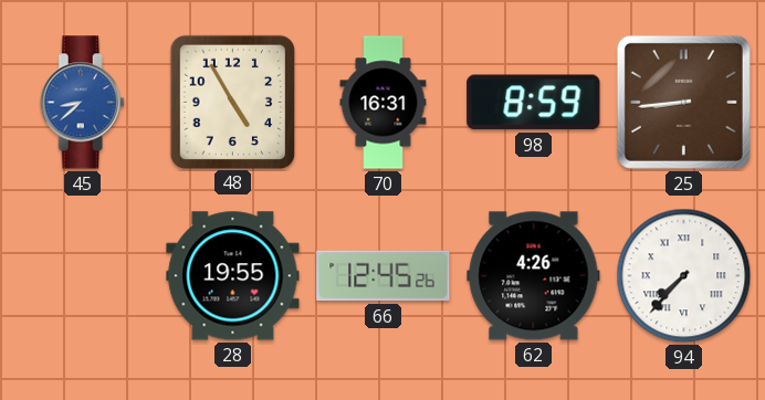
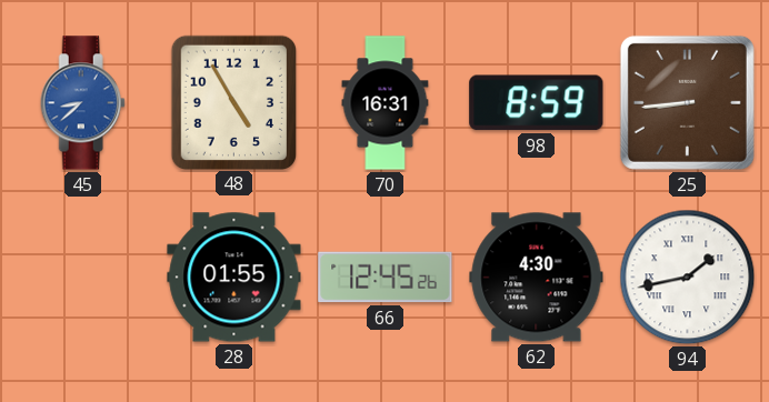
28: 19:55 -> 01:55 (234, 278)
62: 4:26 -> 4:30 (537, 278)
94: 7:37 -> 1:43 (688, 278)
